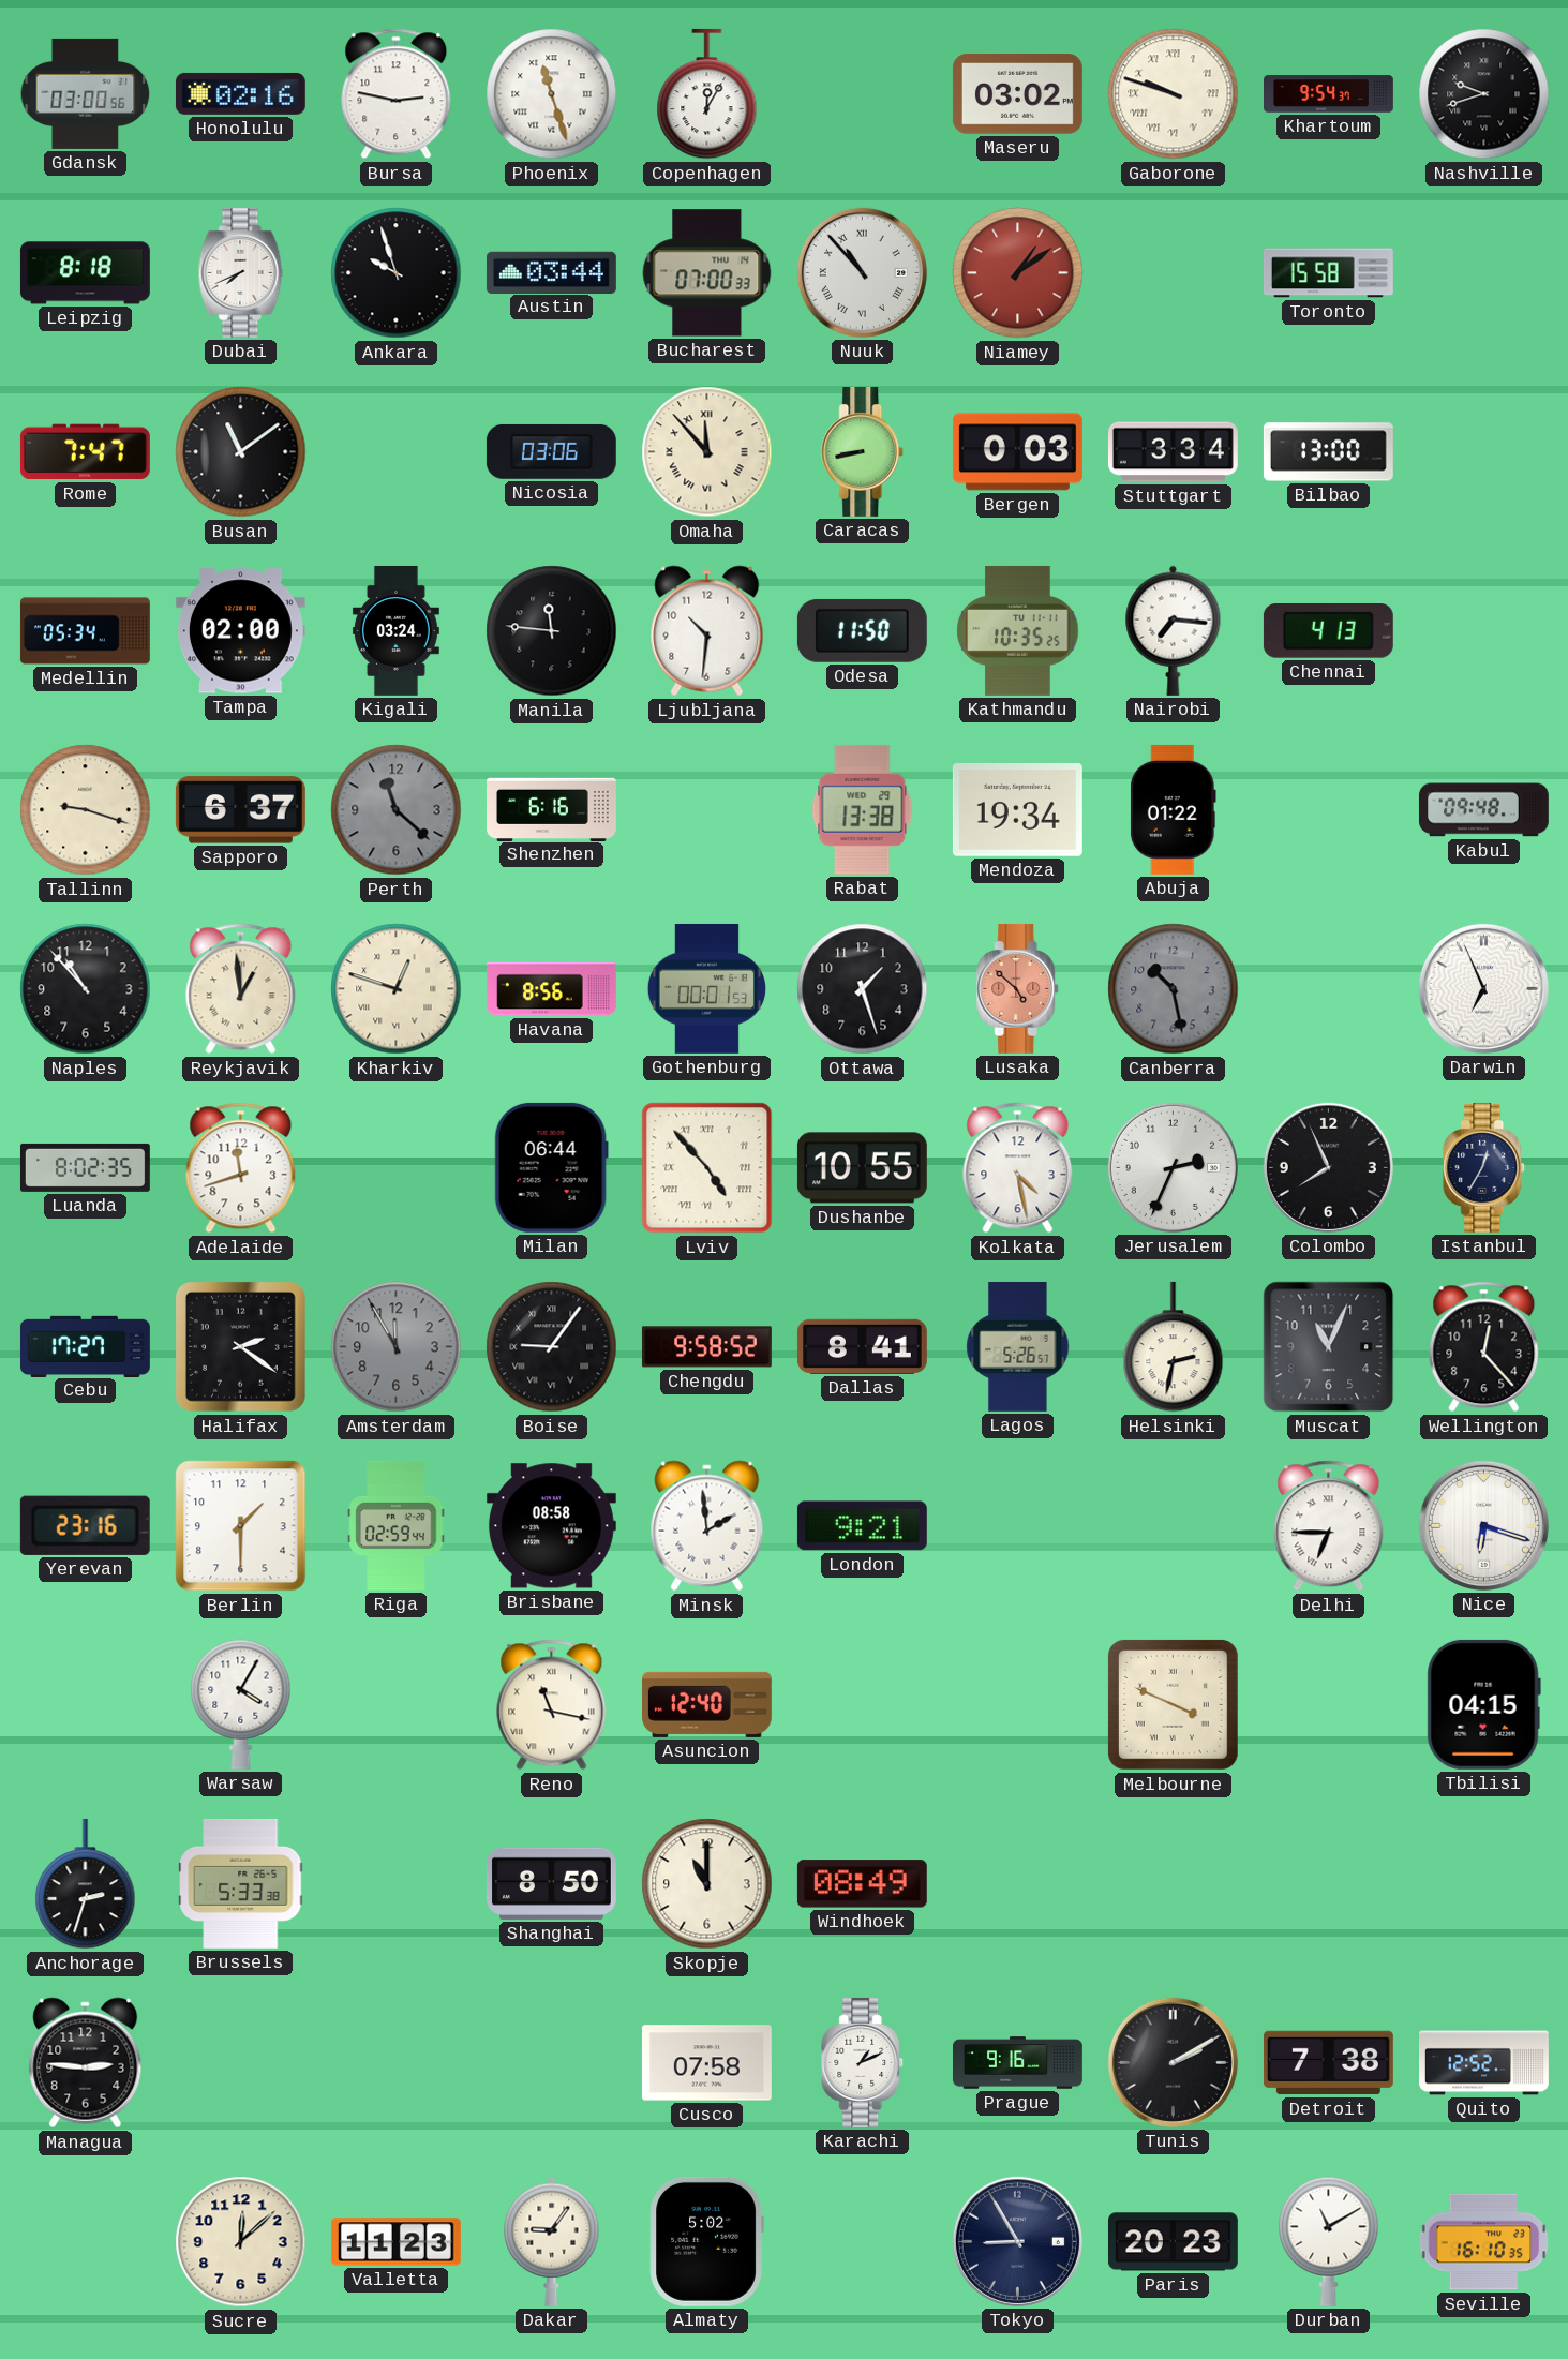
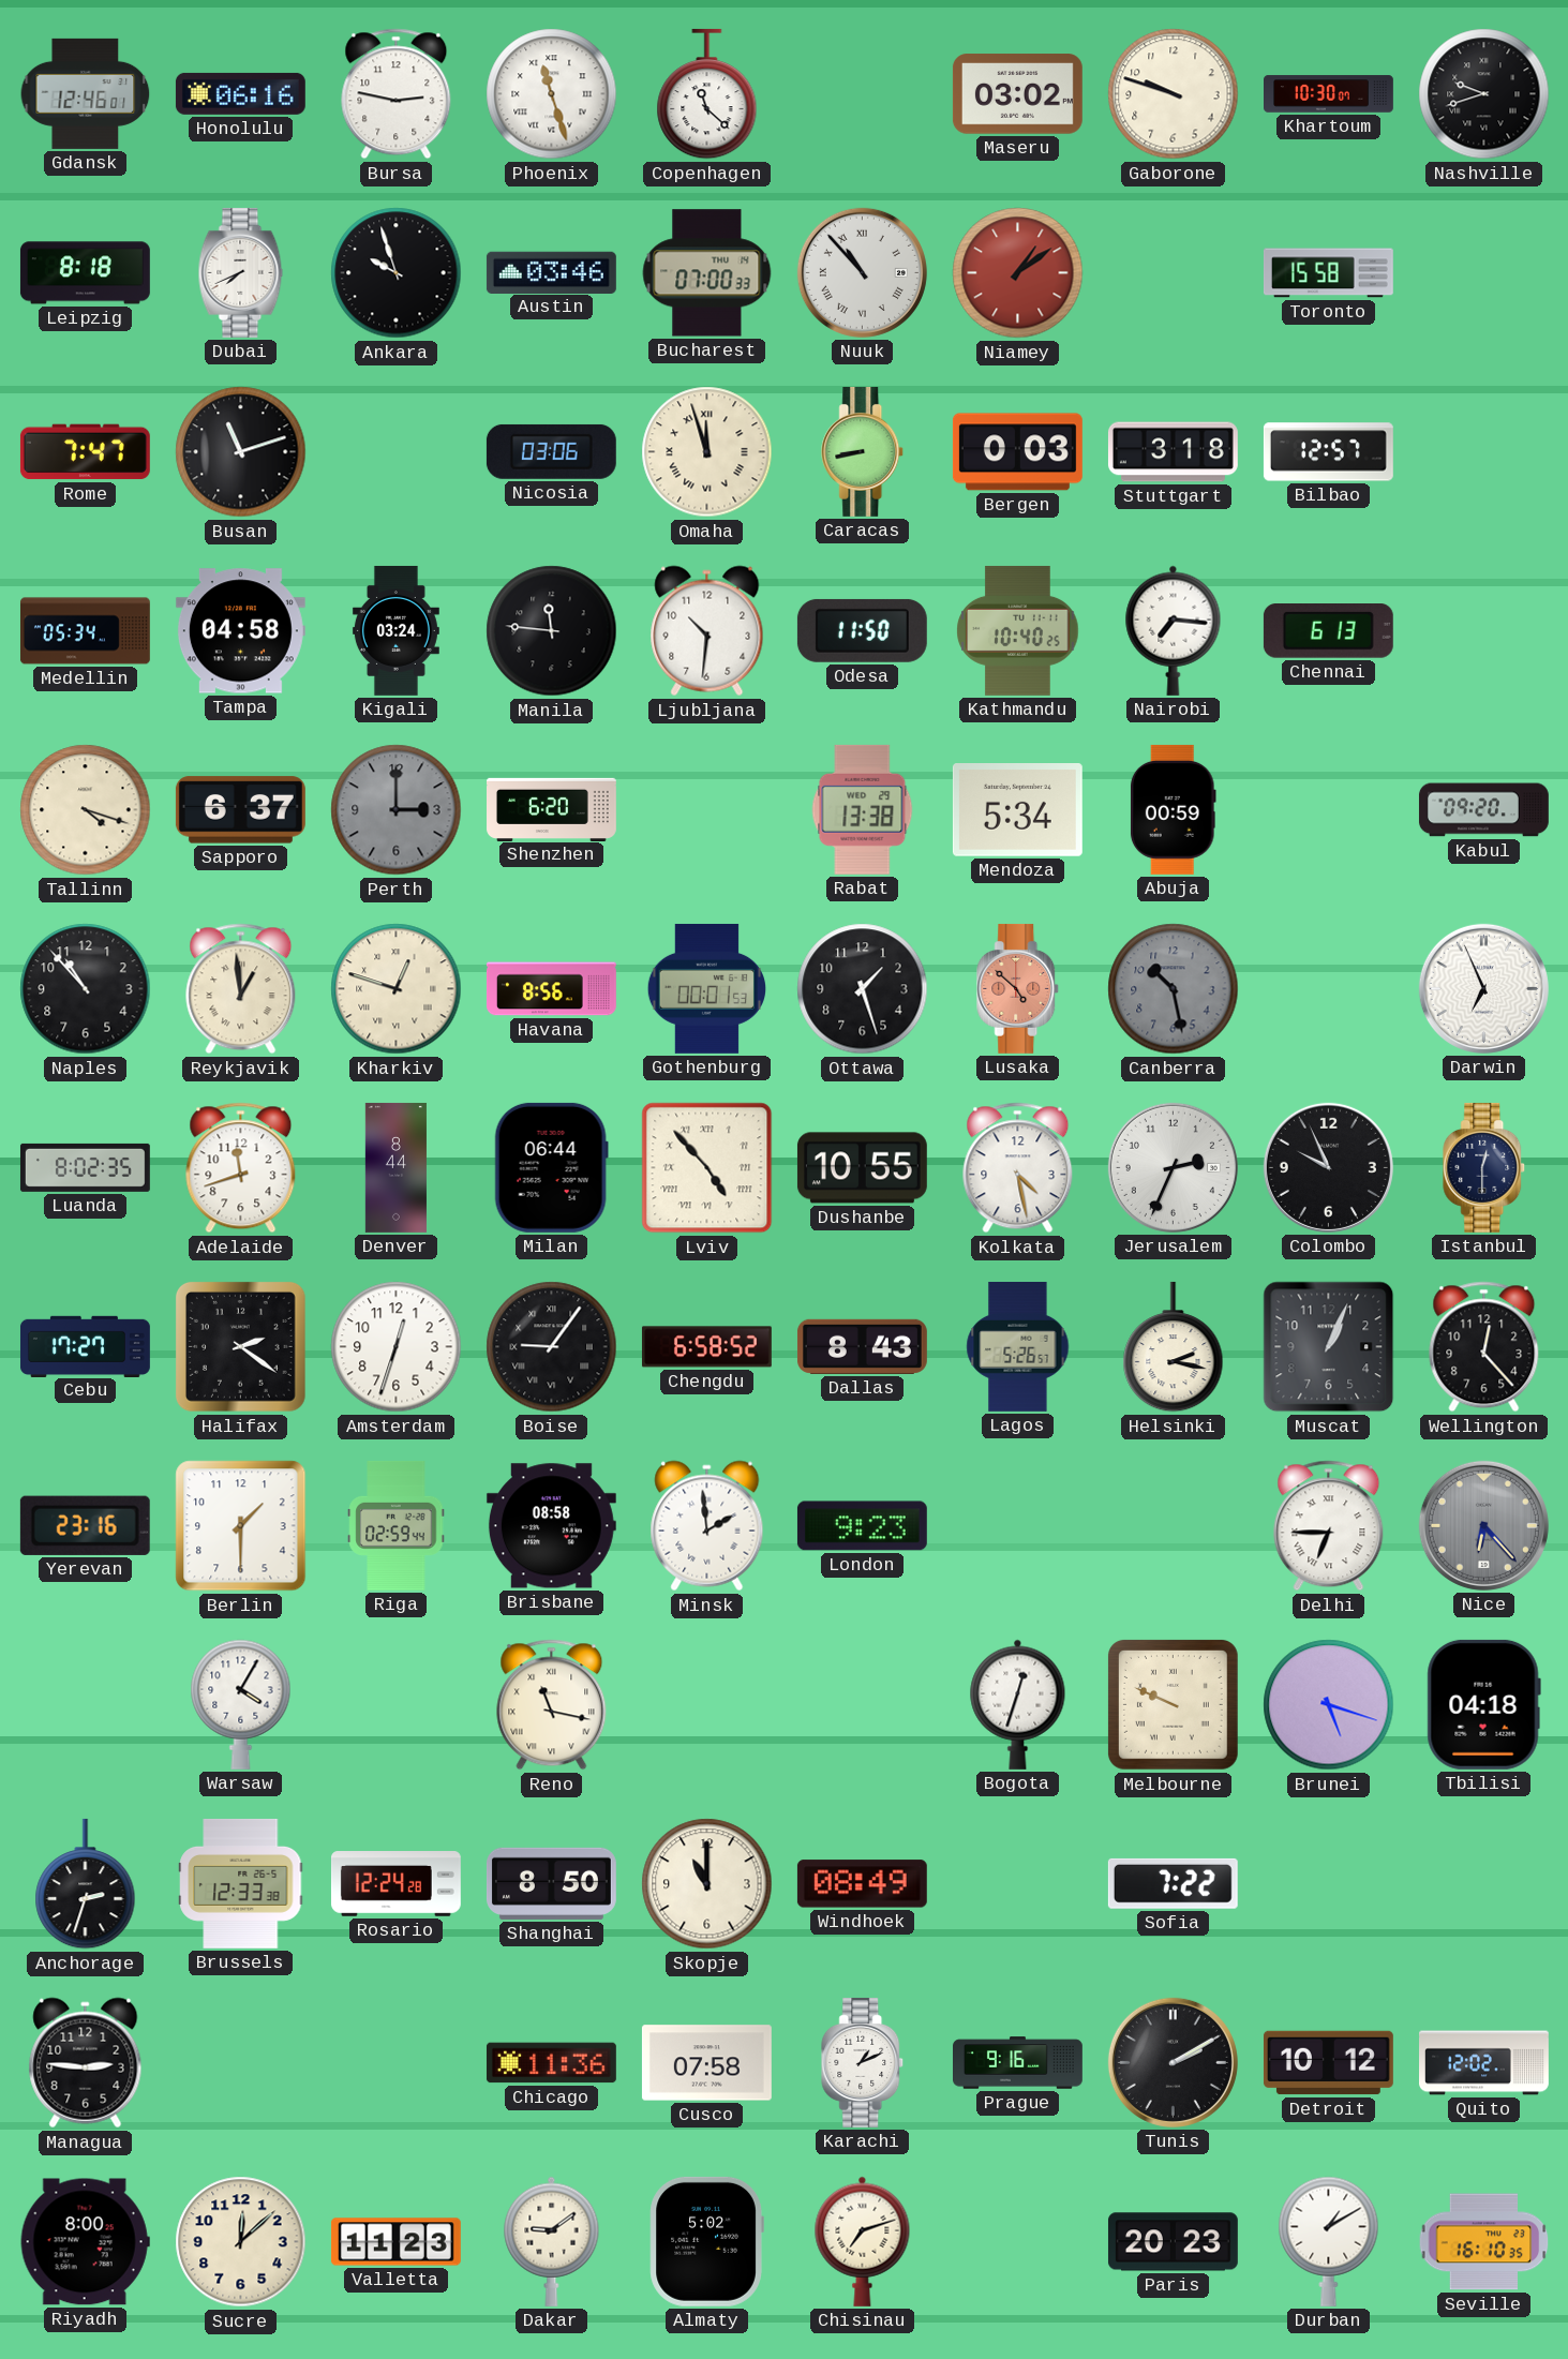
Gdansk: 03:00 -> 12:46 (86, 93)
Honolulu: 02:16 -> 06:16 (240, 93)
Copenhagen: 12:05 -> 11:22 (707, 94)
Gaborone numerals: Roman -> Arabic (1174, 94)
Khartoum: 9:54 -> 10:30 (1329, 94)
Austin: 03:44 -> 03:46 (551, 272)
Busan: 11:09 -> 11:12 (241, 452)
Omaha: 11:53 -> 11:57 (707, 452)
Stuttgart: 3:34 -> 3:18 (1173, 452)
Bilbao: 13:00 -> 12:57 (1328, 452)
Tampa: 02:00 -> 04:58 (240, 631)
Kathmandu: 10:35 -> 10:40 (1018, 630)
Chennai: 4:13 -> 6:13 (1328, 631)
Tallinn: 9:18 -> 4:18 (86, 810)
Perth: 11:22 -> 3:00 (397, 810)
Shenzhen: 6:16 -> 6:20 (552, 809)
Mendoza: 19:34 -> 5:34 (1017, 810)
Abuja: 01:22 -> 00:59 (1173, 809)
Kabul: 09:48 -> 09:20 (1483, 810)
Denver: none -> 8:44 (395, 1167)
Colombo: 7:56 -> 9:56 (1328, 1167)
Istanbul: 12:35 -> 12:30 (1484, 1167)
Amsterdam: 11:55 -> 12:33 (397, 1347)
Amsterdam dial: grey -> white (397, 1347)
Chengdu: 9:58 -> 6:58 (706, 1347)
Dallas: 8:41 -> 8:43 (862, 1346)
Helsinki: 2:32 -> 2:17 (1174, 1347)
Muscat: 11:04 -> 1:04 (1329, 1347)
London: 9:21 -> 9:23 (862, 1526)
Nice: 6:18 -> 6:23 (1483, 1525)
Nice dial: white -> grey (1483, 1525)
Asuncion: 12:40 -> none (706, 1704)
Bogota: none -> 12:33 (1018, 1704)
Melbourne: 3:49 -> 9:49 (1173, 1704)
Brunei: none -> 5:18 (1329, 1705)
Tbilisi: 04:15 -> 04:18 (1483, 1704)
Brussels: 5:33 -> 12:33 (241, 1883)
Rosario: none -> 12:24 (395, 1884)
Sofia: none -> 7:22 (1173, 1883)
Chicago: none -> 11:36 (551, 2063)
Detroit: 7:38 -> 10:12 (1328, 2063)
Quito: 12:52 -> 12:02 (1484, 2063)
Riyadh: none -> 8:00 (85, 2242)
Dakar: 9:06 -> 9:09 (552, 2241)
Chisinau: none -> 7:12 (863, 2241)
Tokyo: 8:55 -> none (1017, 2241)
Durban: 11:10 -> 1:10 (1329, 2241)
